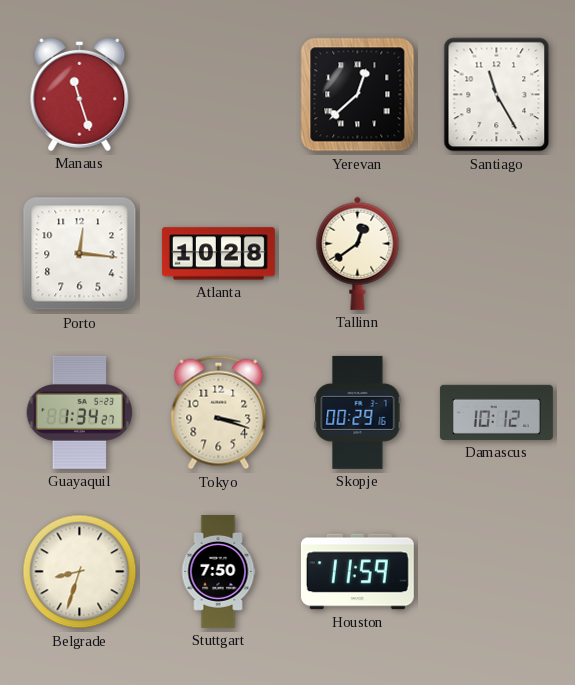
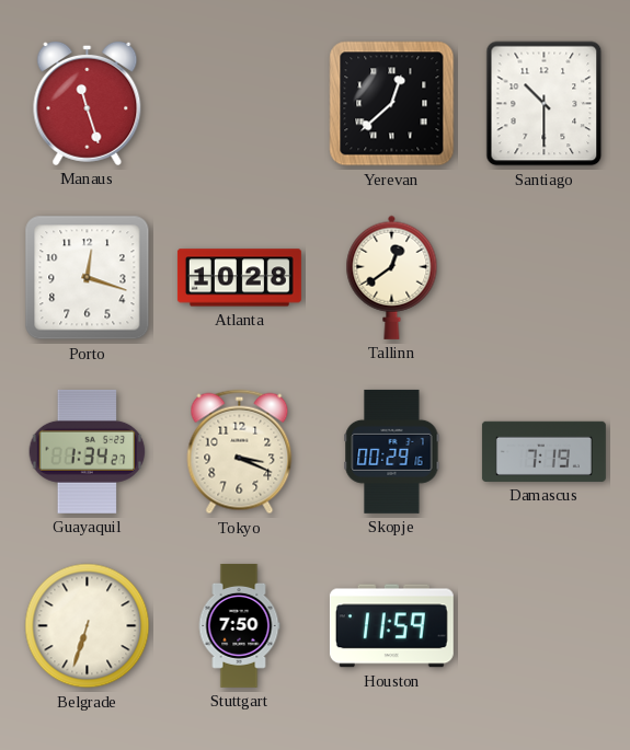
Santiago: 11:25 -> 10:30 (545, 104)
Porto: 12:16 -> 12:18 (88, 278)
Tokyo: 3:18 -> 3:19 (240, 452)
Damascus: 10:12 -> 7:19 (543, 451)
Belgrade: 8:33 -> 6:33 (88, 626)
